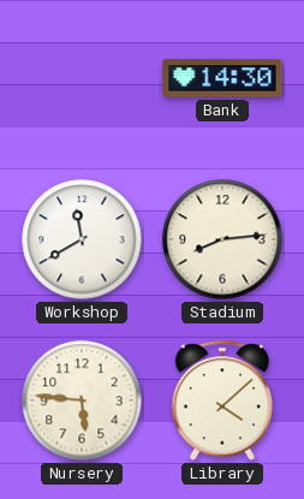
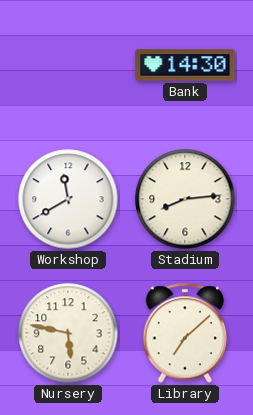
Nursery: 5:46 -> 5:47 (68, 333)
Library: 4:08 -> 7:08 (185, 333)
